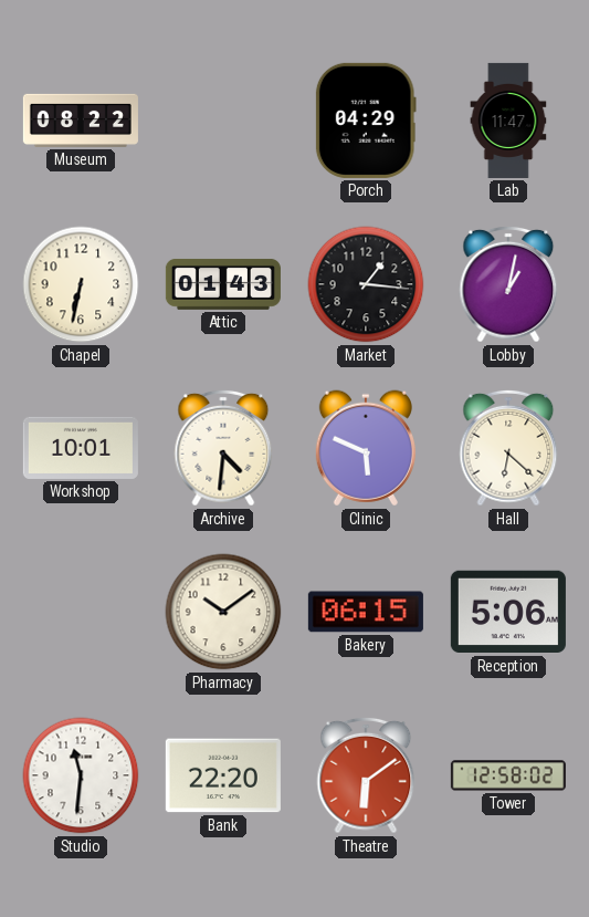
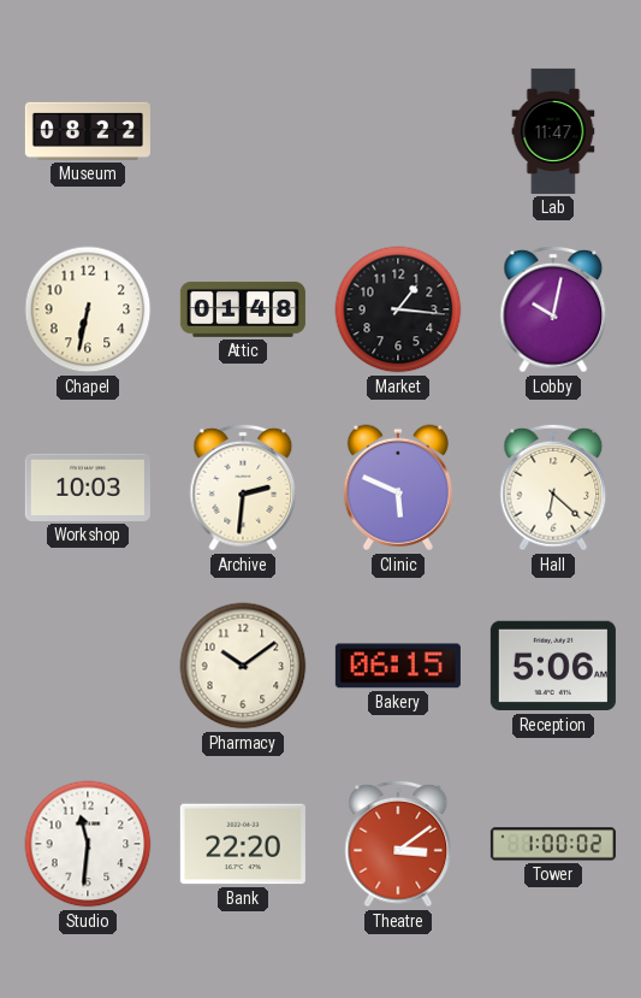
Porch: 04:29 -> none (366, 121)
Attic: 01:43 -> 01:48 (243, 309)
Lobby: 1:02 -> 10:02 (553, 309)
Workshop: 10:01 -> 10:03 (88, 488)
Archive: 4:31 -> 2:31 (243, 488)
Theatre: 6:09 -> 3:09 (398, 844)
Tower: 12:58 -> 1:00 (553, 844)
